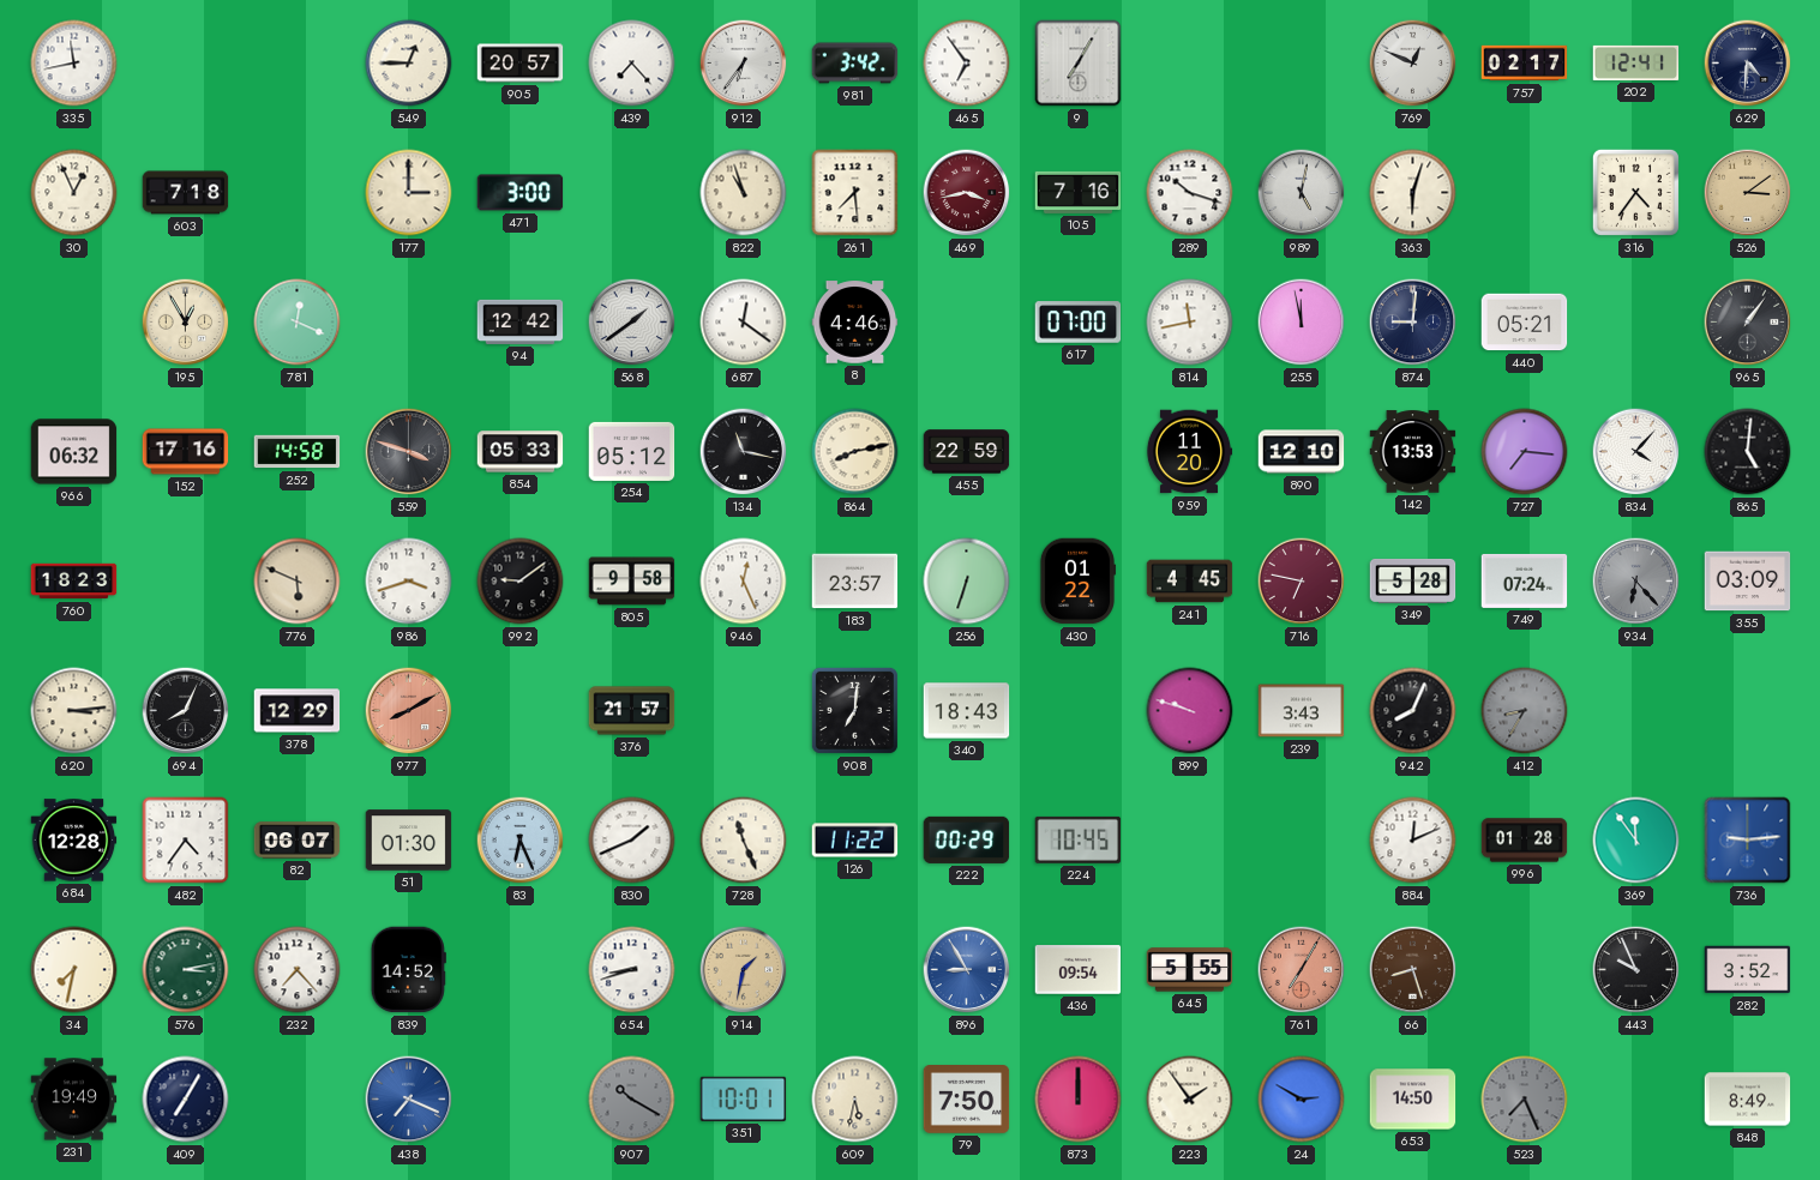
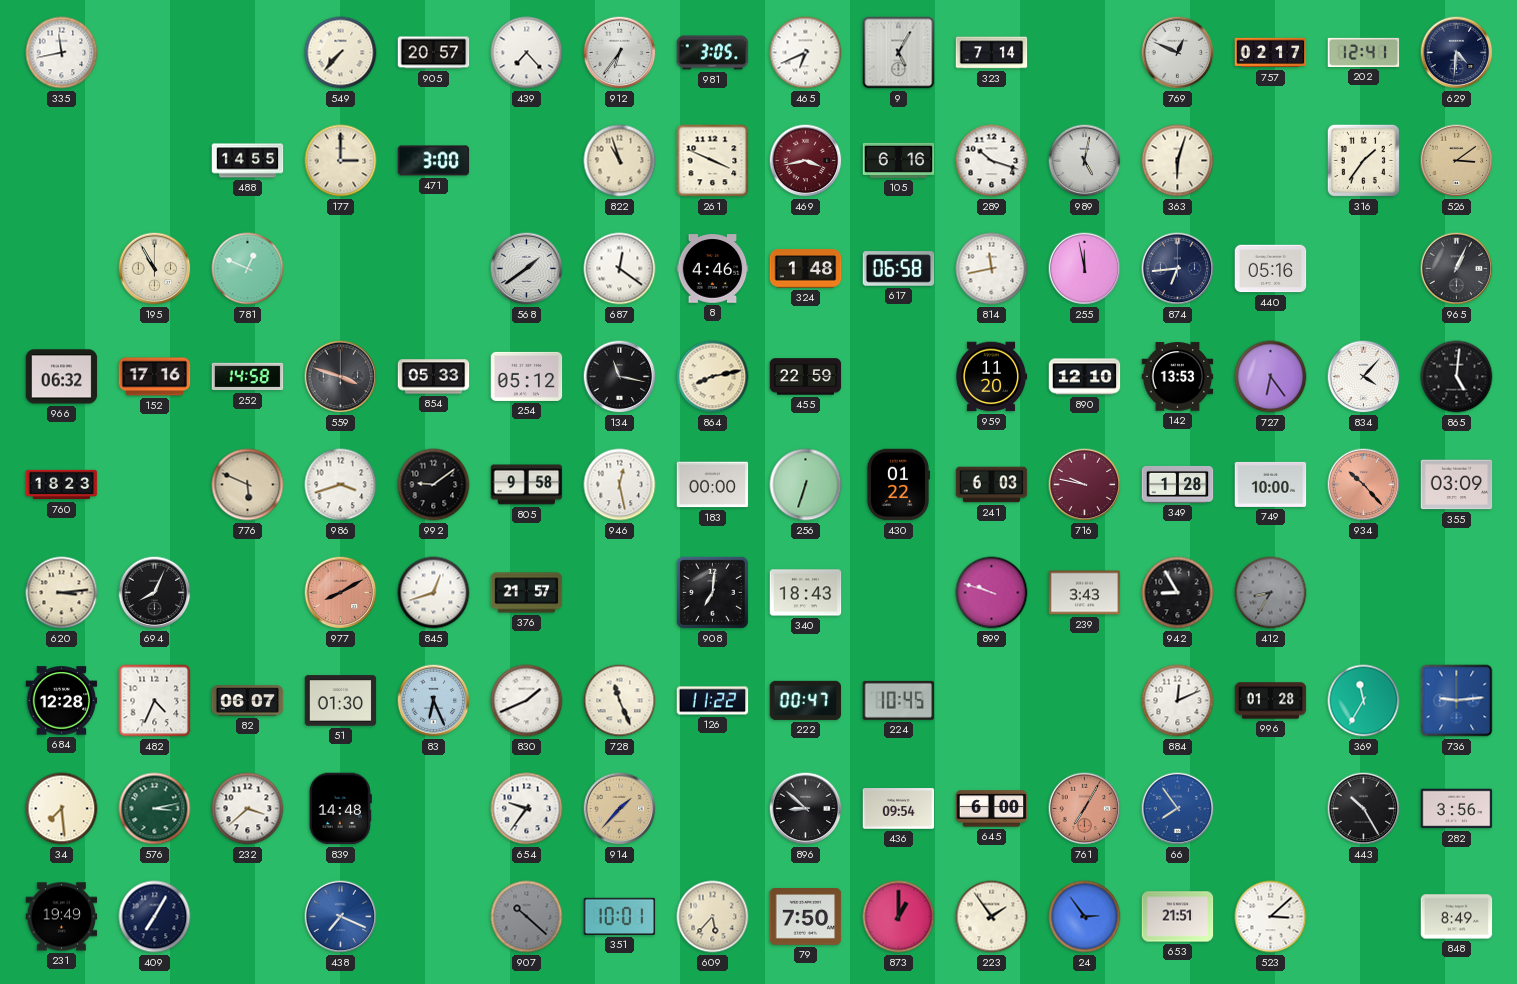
549: 12:45 -> 7:37 (341, 53)
981: 3:42 -> 3:05 (713, 53)
465: 6:54 -> 6:41 (806, 53)
9: 7:05 -> 5:05 (899, 53)
323: none -> 7:14 (992, 53)
30: 12:56 -> none (74, 193)
603: 7:18 -> none (186, 193)
488: none -> 14:55 (248, 161)
261: 7:29 -> 3:49 (713, 161)
105: 7:16 -> 6:16 (899, 160)
316: 4:36 -> 1:36 (1363, 160)
195: 12:55 -> 10:55 (155, 269)
781: 12:19 -> 12:49 (248, 269)
94: 12:42 -> none (521, 321)
324: none -> 1:48 (806, 269)
617: 07:00 -> 06:58 (899, 269)
874: 9:01 -> 6:44 (1178, 269)
440: 05:21 -> 05:16 (1271, 269)
965: 1:06 -> 1:04 (1457, 269)
727: 7:16 -> 6:24 (1271, 377)
946: 12:26 -> 12:28 (620, 485)
183: 23:57 -> 00:00 (713, 485)
241: 4:45 -> 6:03 (992, 485)
716: 6:47 -> 9:47 (1085, 485)
349: 5:28 -> 1:28 (1178, 484)
749: 07:24 -> 10:00 (1271, 484)
934: 6:23 -> 10:23 (1364, 485)
934 dial: grey -> salmon (1364, 485)
378: 12:29 -> none (298, 711)
845: none -> 12:42 (434, 593)
942: 8:04 -> 8:55 (1178, 593)
482: 4:36 -> 4:34 (155, 701)
222: 00:29 -> 00:47 (806, 700)
369: 11:54 -> 11:35 (1364, 701)
34: 7:32 -> 7:29 (62, 809)
232: 7:23 -> 3:38 (248, 809)
839: 14:52 -> 14:48 (340, 809)
654: 8:42 -> 9:36 (527, 809)
914: 1:32 -> 1:37 (620, 809)
896: 8:55 -> 8:52 (806, 809)
896 dial: blue -> black (806, 809)
645: 5:55 -> 6:00 (992, 809)
66: 8:27 -> 7:54 (1178, 809)
66 dial: brown -> blue (1178, 809)
443: 9:56 -> 10:25 (1364, 809)
282: 3:52 -> 3:56 (1457, 809)
907: 10:20 -> 10:22 (527, 917)
609: 5:32 -> 5:37 (713, 917)
873: 12:00 -> 1:00 (899, 917)
24: 2:50 -> 2:54 (1085, 917)
653: 14:50 -> 21:51 (1178, 917)
523: 7:26 -> 3:08 (1271, 917)
523 dial: grey -> white (1271, 917)
